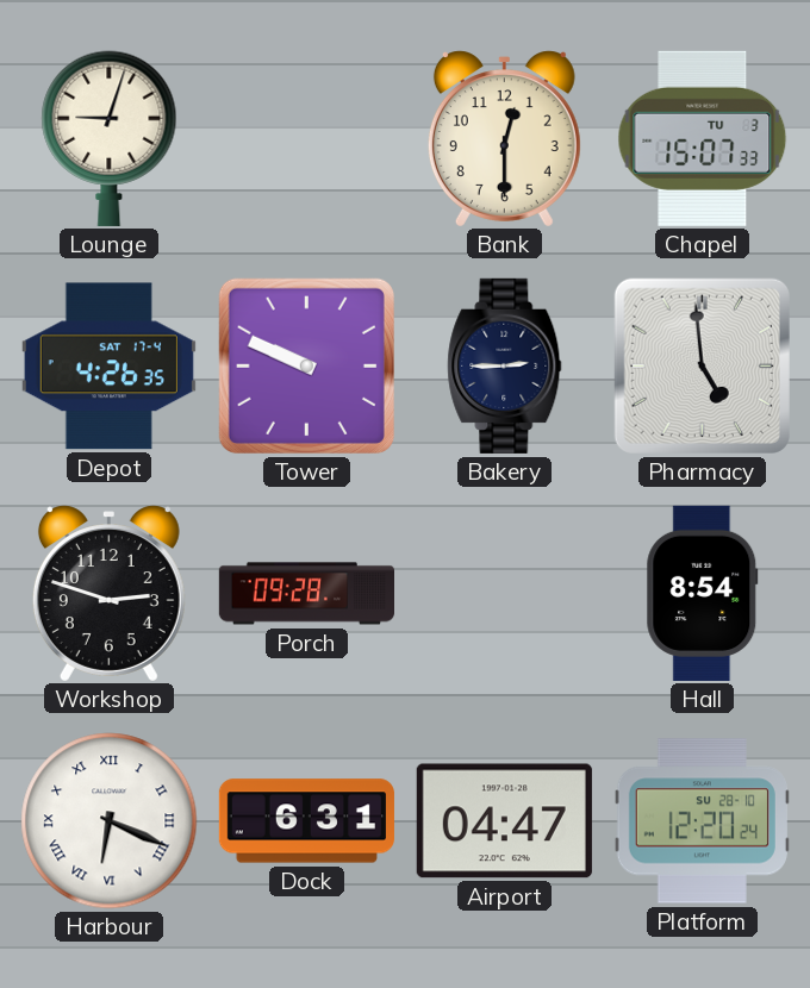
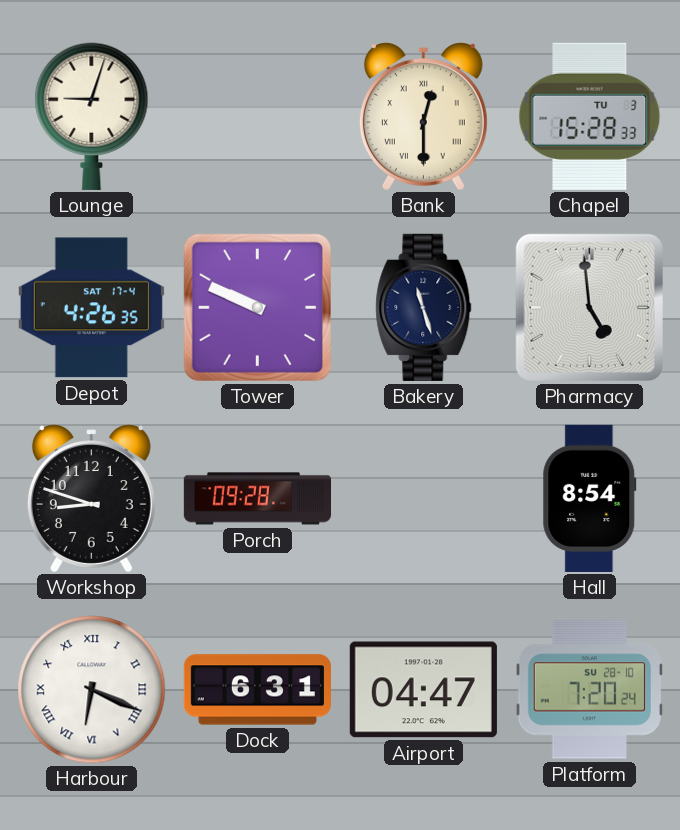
Bank numerals: Arabic -> Roman (423, 117)
Chapel: 15:07 -> 15:28 (590, 116)
Bakery: 2:45 -> 11:27 (424, 307)
Workshop: 2:48 -> 8:48 (91, 499)
Platform: 12:20 -> 7:20 (589, 690)
